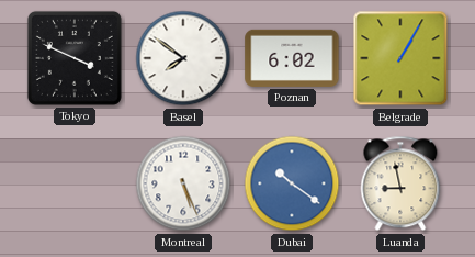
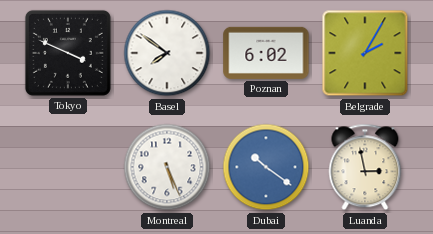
Belgrade: 1:05 -> 2:05 (365, 53)
Luanda: 8:58 -> 2:58 (365, 167)
